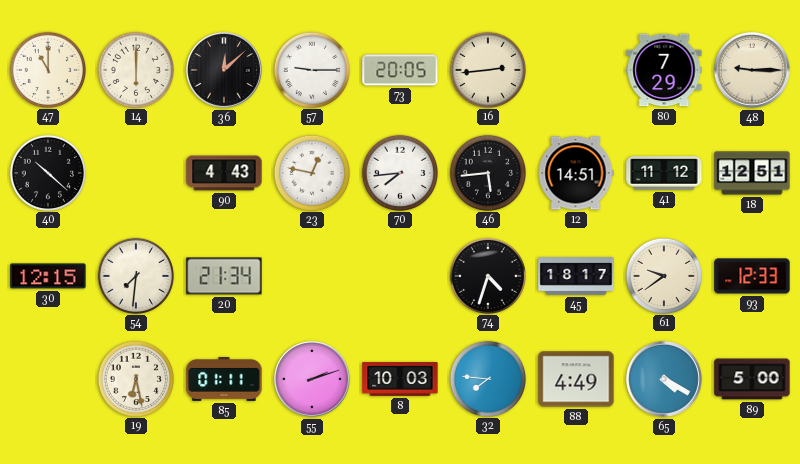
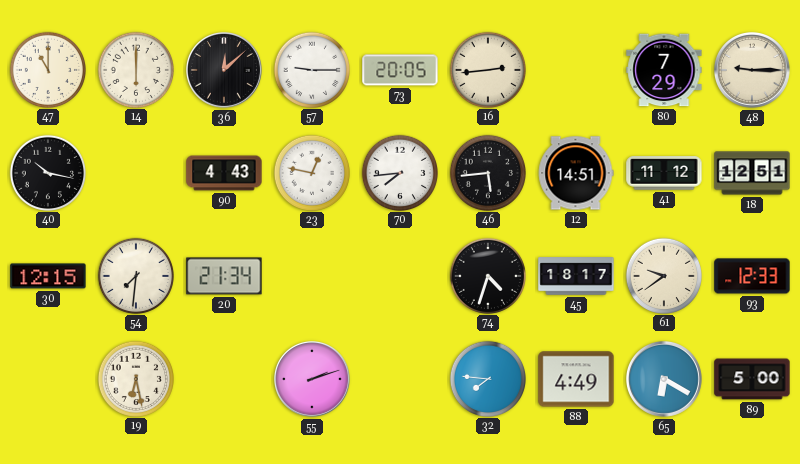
40: 10:22 -> 10:17 (47, 172)
85: 01:11 -> none (224, 379)
8: 10:03 -> none (400, 379)
65: 4:20 -> 6:20 (665, 379)
